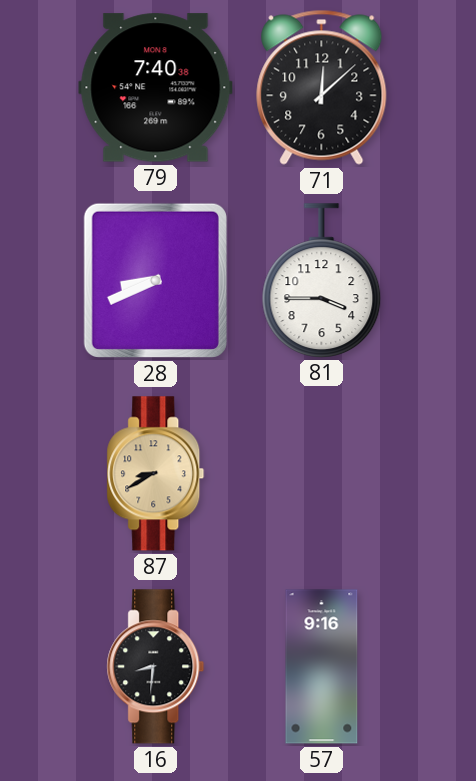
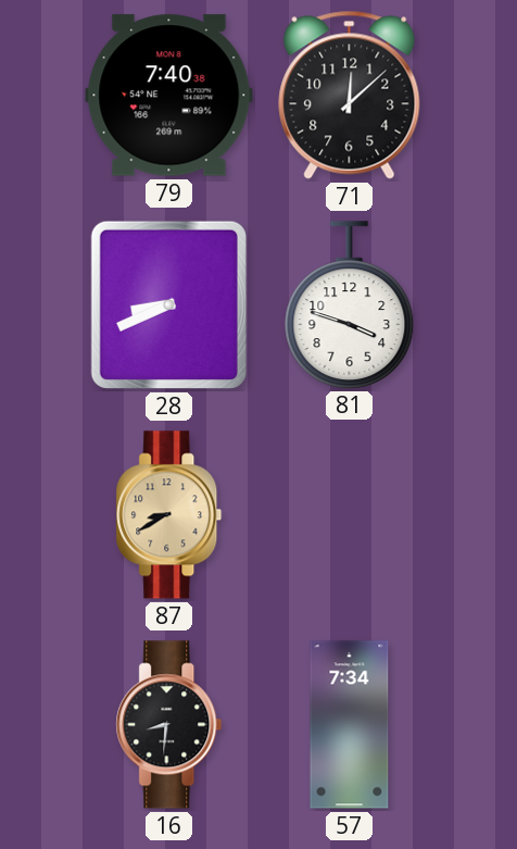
81: 3:45 -> 3:48 (350, 304)
57: 9:16 -> 7:34 (350, 725)
